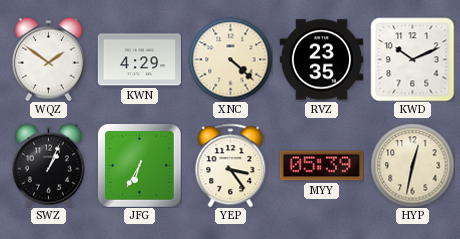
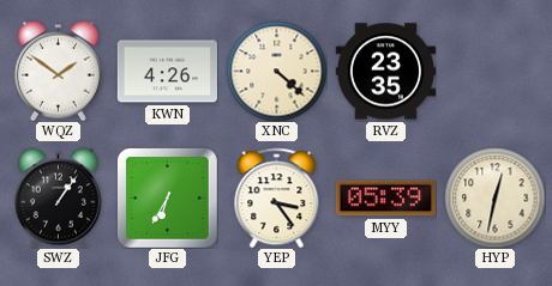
KWN: 4:29 -> 4:26 (167, 72)
KWD: 10:11 -> none (412, 59)
SWZ: 1:04 -> 1:06 (58, 197)
